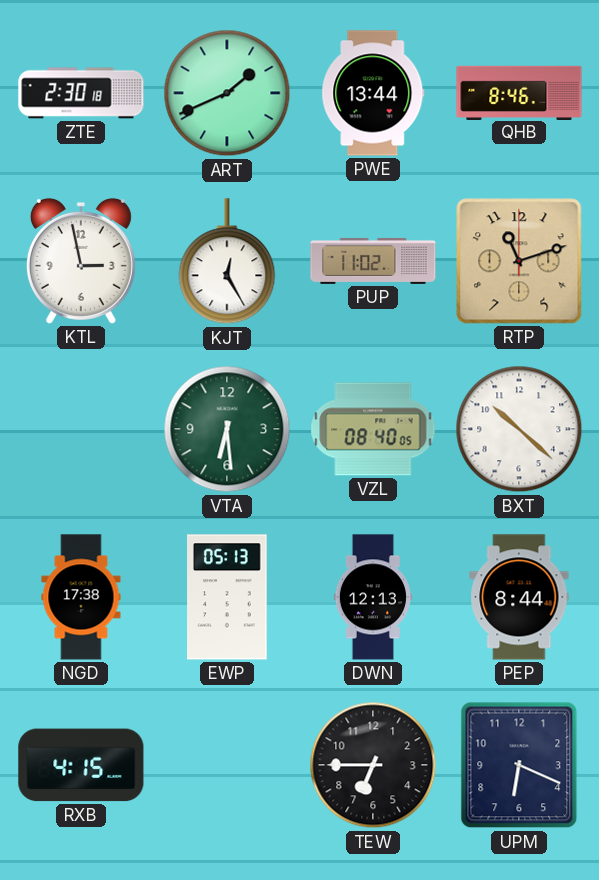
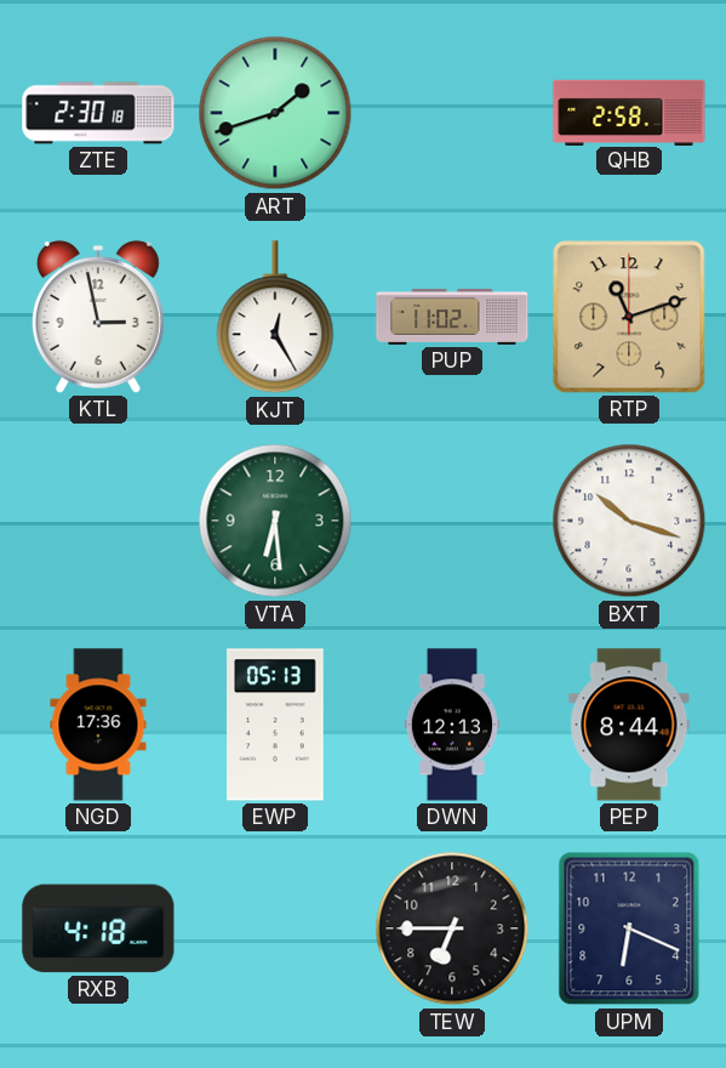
ART: 1:41 -> 1:42 (275, 113)
PWE: 13:44 -> none (373, 93)
QHB: 8:46 -> 2:58 (629, 112)
VZL: 08:40 -> none (373, 429)
BXT: 10:22 -> 10:18 (629, 521)
NGD: 17:38 -> 17:36 (98, 725)
RXB: 4:15 -> 4:18 (98, 928)
